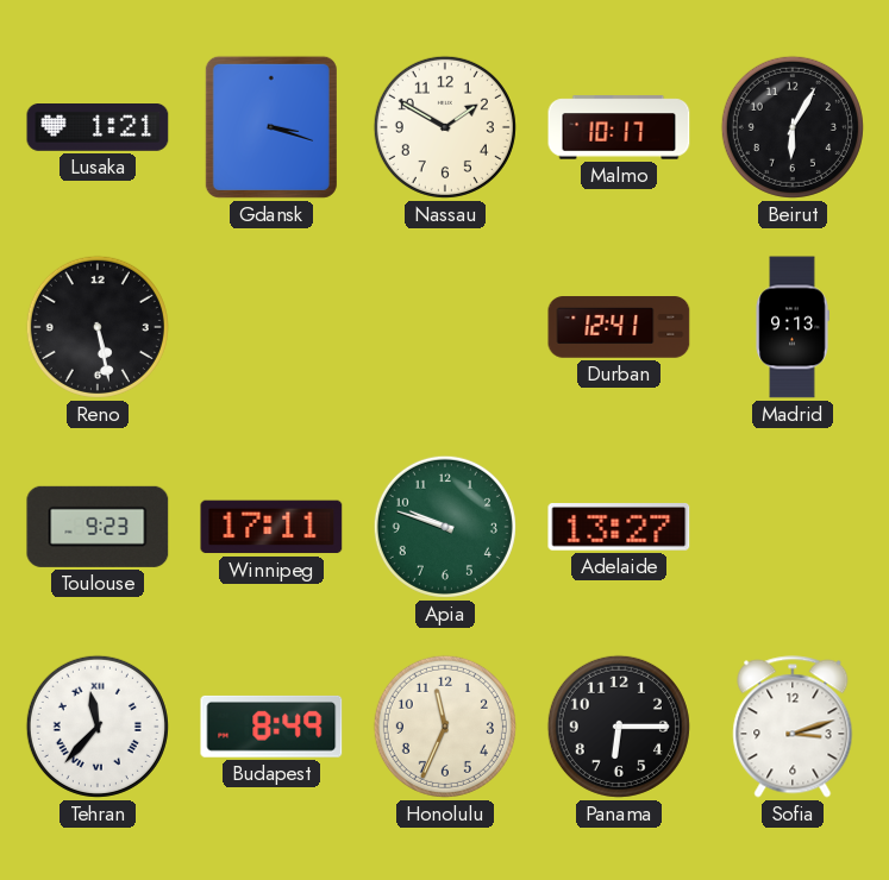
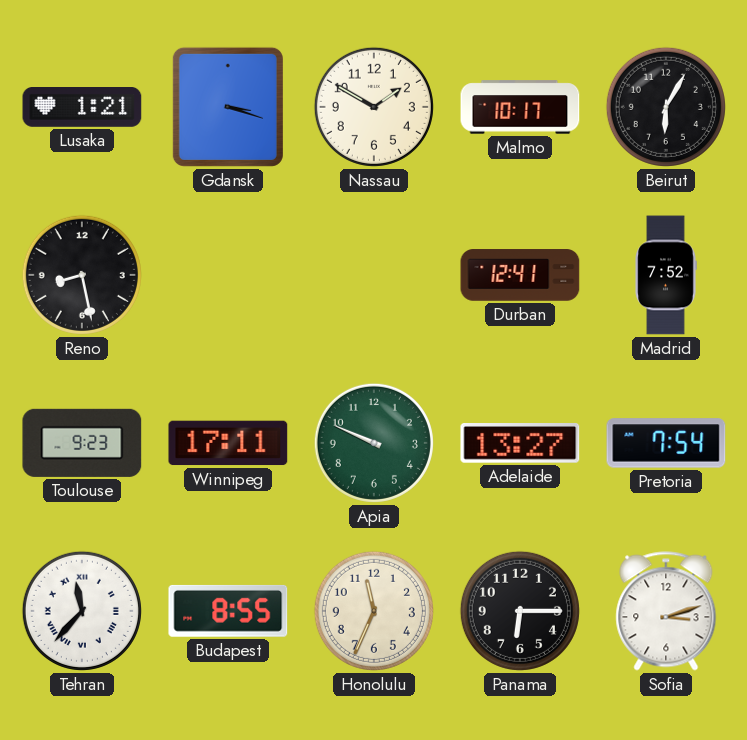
Reno: 5:28 -> 8:28 (82, 275)
Madrid: 9:13 -> 7:52 (666, 275)
Apia: 9:48 -> 9:49 (374, 443)
Pretoria: none -> 7:54 (666, 443)
Budapest: 8:49 -> 8:55 (228, 611)
